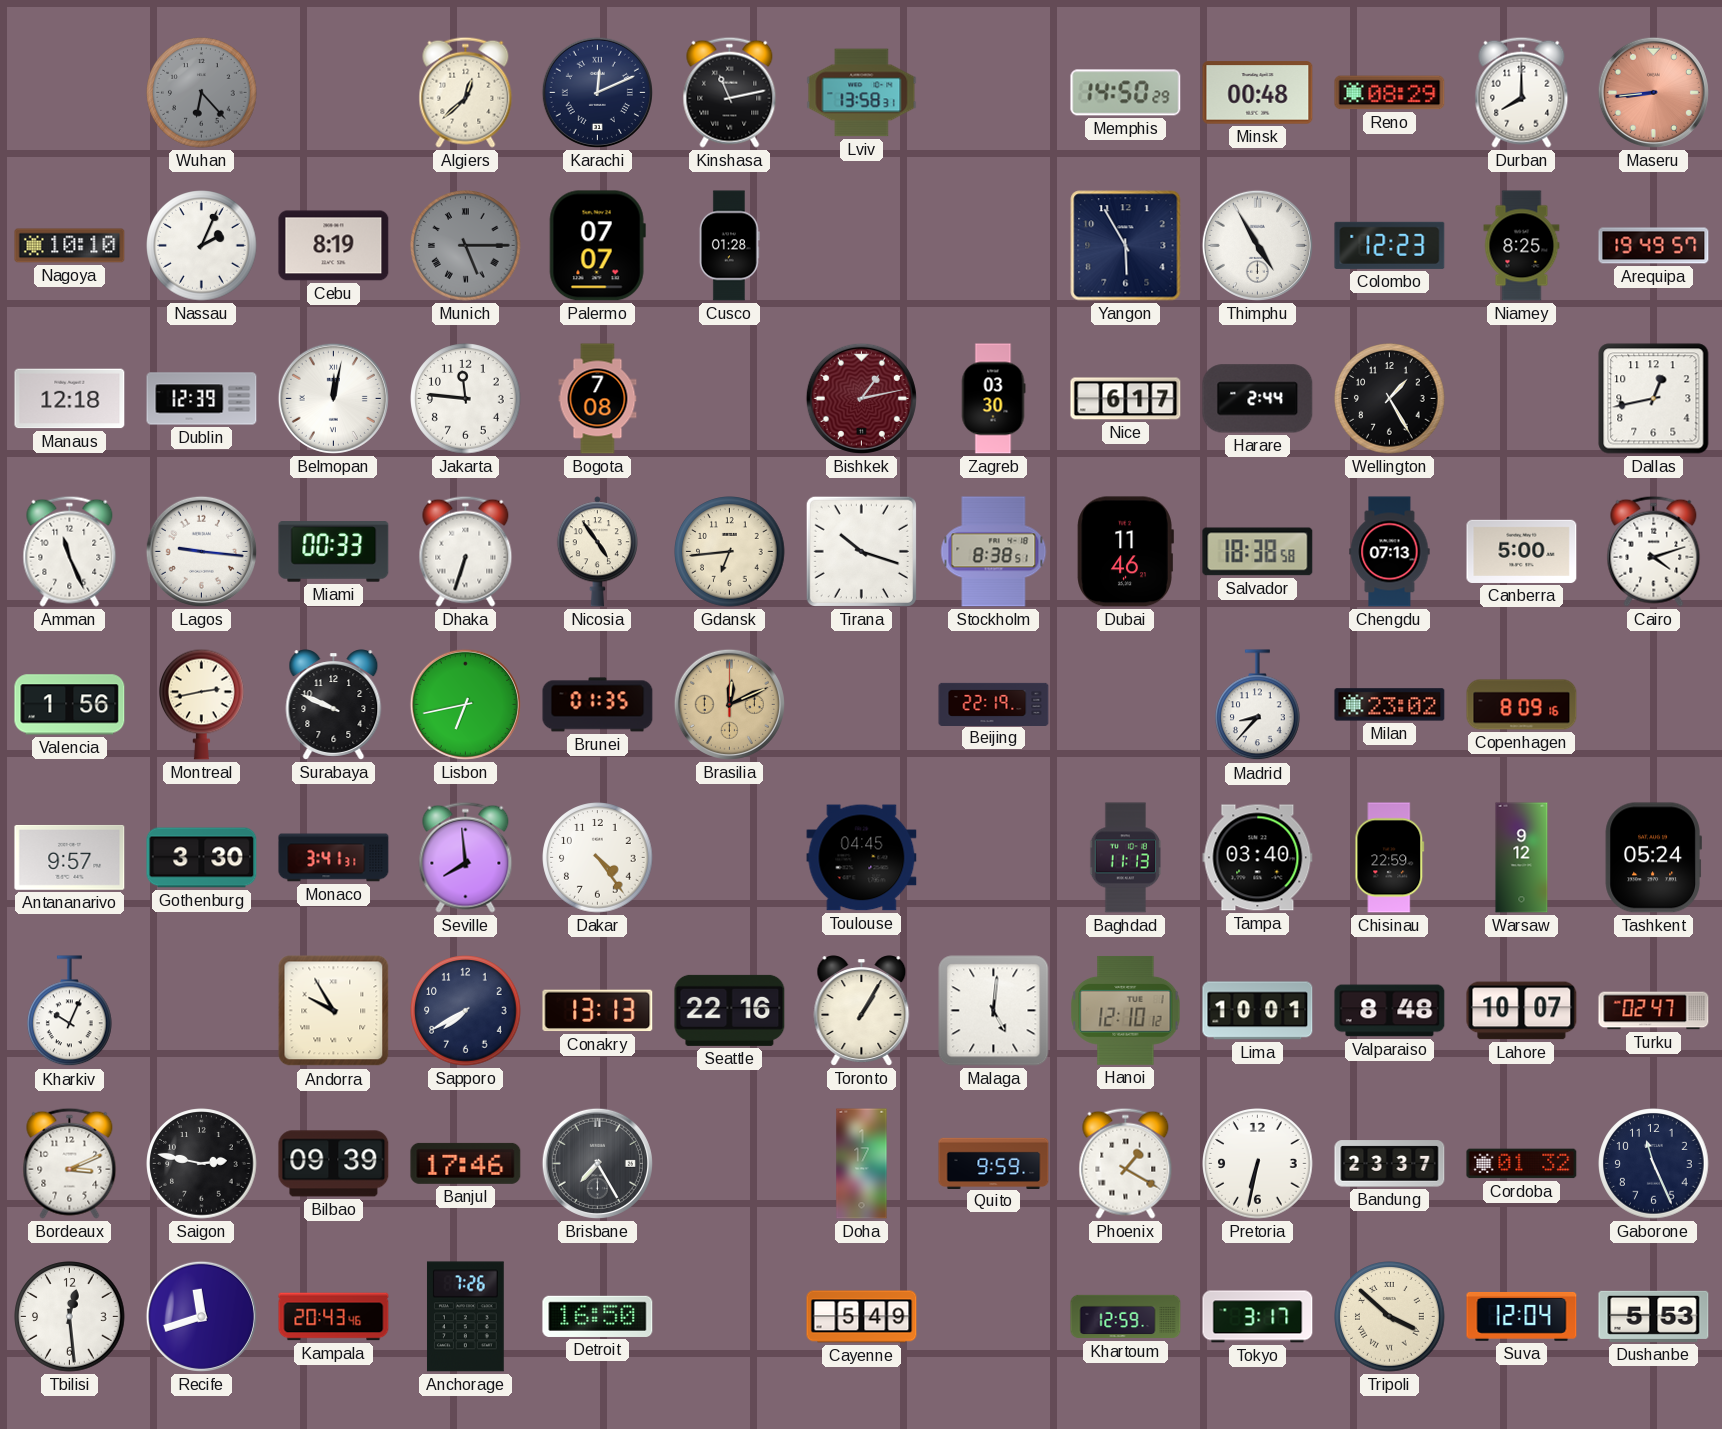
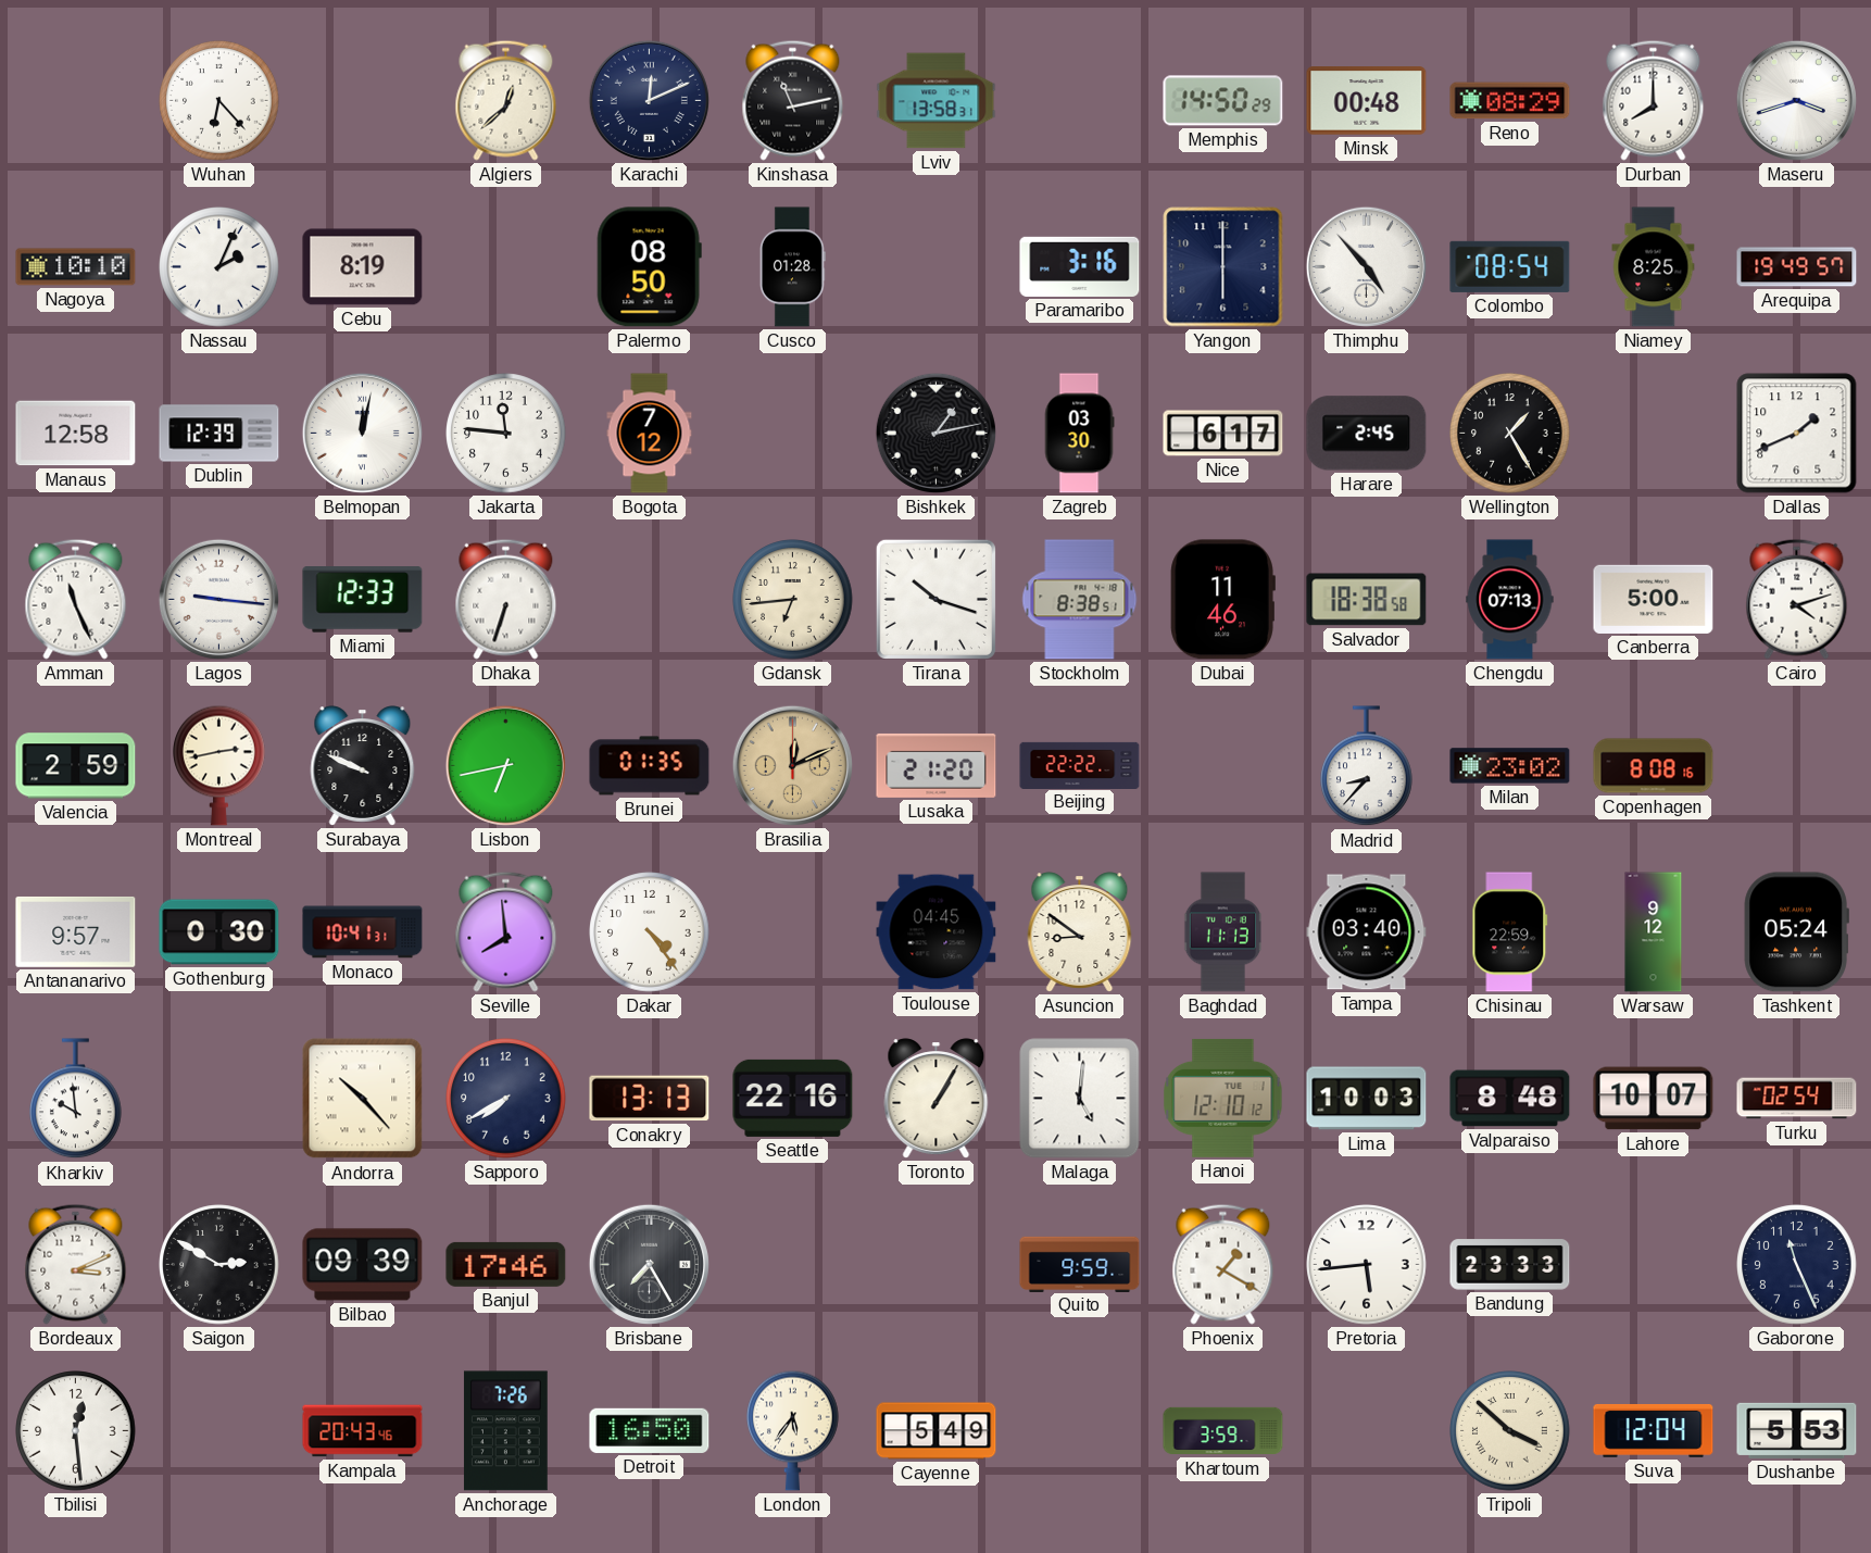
Wuhan dial: grey -> white (219, 101)
Maseru: 8:44 -> 3:42 (1796, 100)
Maseru dial: salmon -> white (1796, 100)
Munich: 5:15 -> none (466, 246)
Palermo: 07:07 -> 08:50 (649, 267)
Paramaribo: none -> 3:16 (1080, 266)
Yangon: 5:55 -> 6:00 (1223, 267)
Thimphu: 4:55 -> 4:53 (1366, 266)
Colombo: 12:23 -> 08:54 (1510, 266)
Manaus: 12:18 -> 12:58 (76, 434)
Bogota: 7:08 -> 7:12 (650, 434)
Bishkek dial: burgundy -> black (936, 433)
Harare: 2:44 -> 2:45 (1367, 434)
Dallas: 12:43 -> 1:41 (1797, 434)
Miami: 00:33 -> 12:33 (363, 600)
Nicosia: 4:54 -> none (597, 552)
Valencia: 1:56 -> 2:59 (76, 766)
Lusaka: none -> 21:20 (937, 765)
Beijing: 22:19 -> 22:22 (1080, 765)
Copenhagen: 8:09 -> 8:08 (1654, 766)
Gothenburg: 3:30 -> 0:30 (219, 932)
Monaco: 3:41 -> 10:41 (363, 932)
Asuncion: none -> 8:51 (1080, 932)
Kharkiv: 10:04 -> 9:59 (76, 1099)
Andorra: 9:55 -> 10:23 (363, 1099)
Lima: 10:01 -> 10:03 (1367, 1099)
Turku: 02:47 -> 02:54 (1797, 1099)
Saigon: 2:47 -> 2:50 (219, 1265)
Doha: 1:17 -> none (862, 1164)
Pretoria: 6:32 -> 5:44 (1367, 1265)
Bandung: 23:37 -> 23:33 (1510, 1265)
Cordoba: 01:32 -> none (1522, 1164)
Recife: 11:42 -> none (201, 1316)
London: none -> 5:36 (793, 1430)
Khartoum: 12:59 -> 3:59 (1223, 1431)
Tokyo: 3:17 -> none (1258, 1317)
